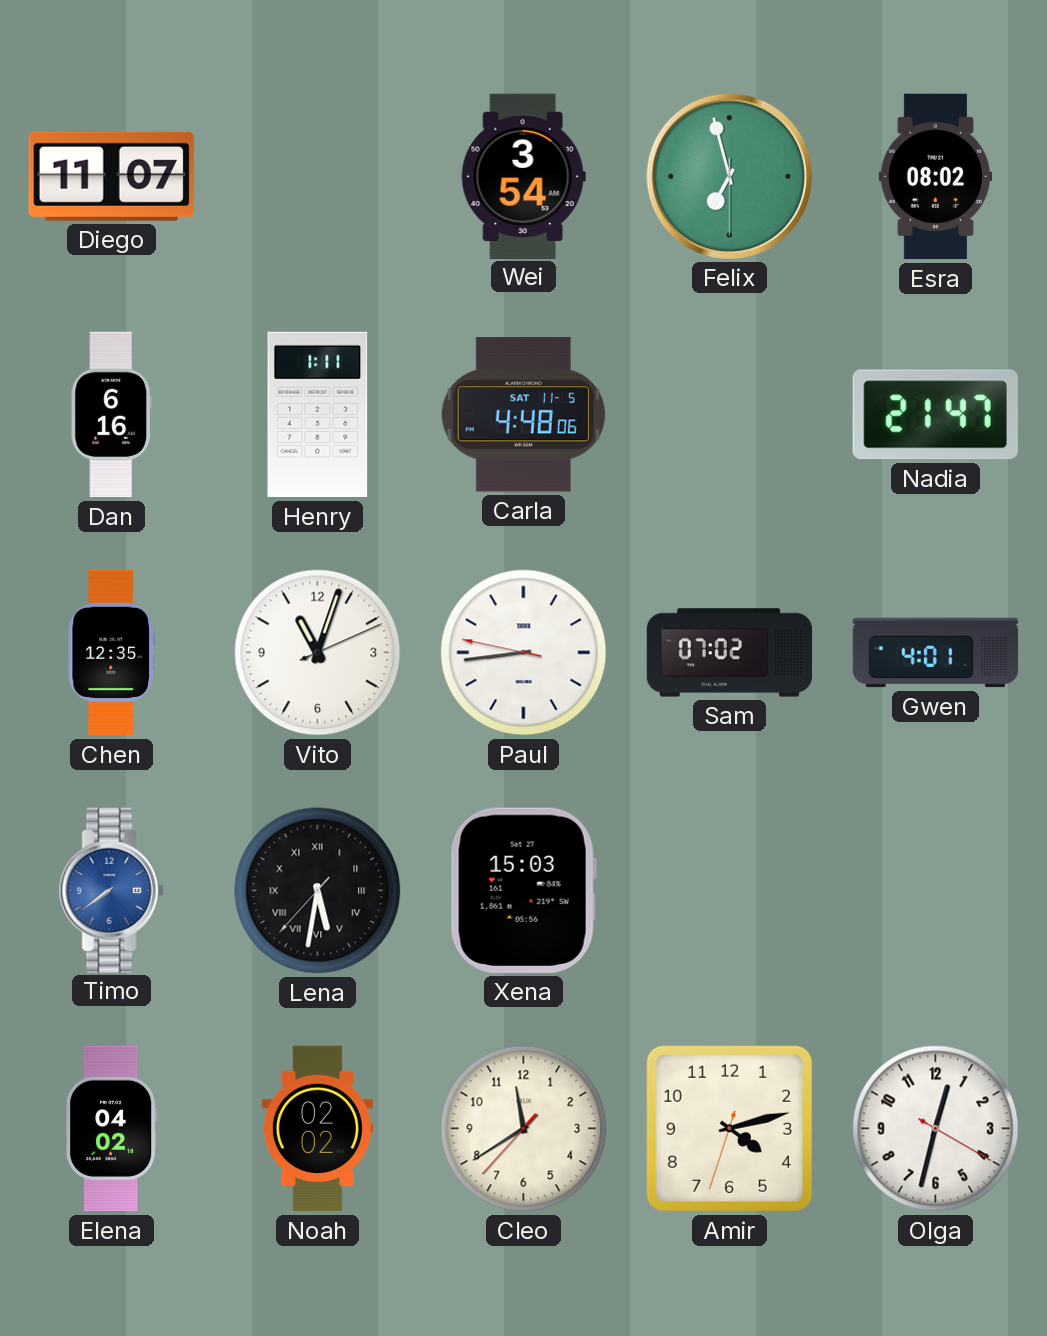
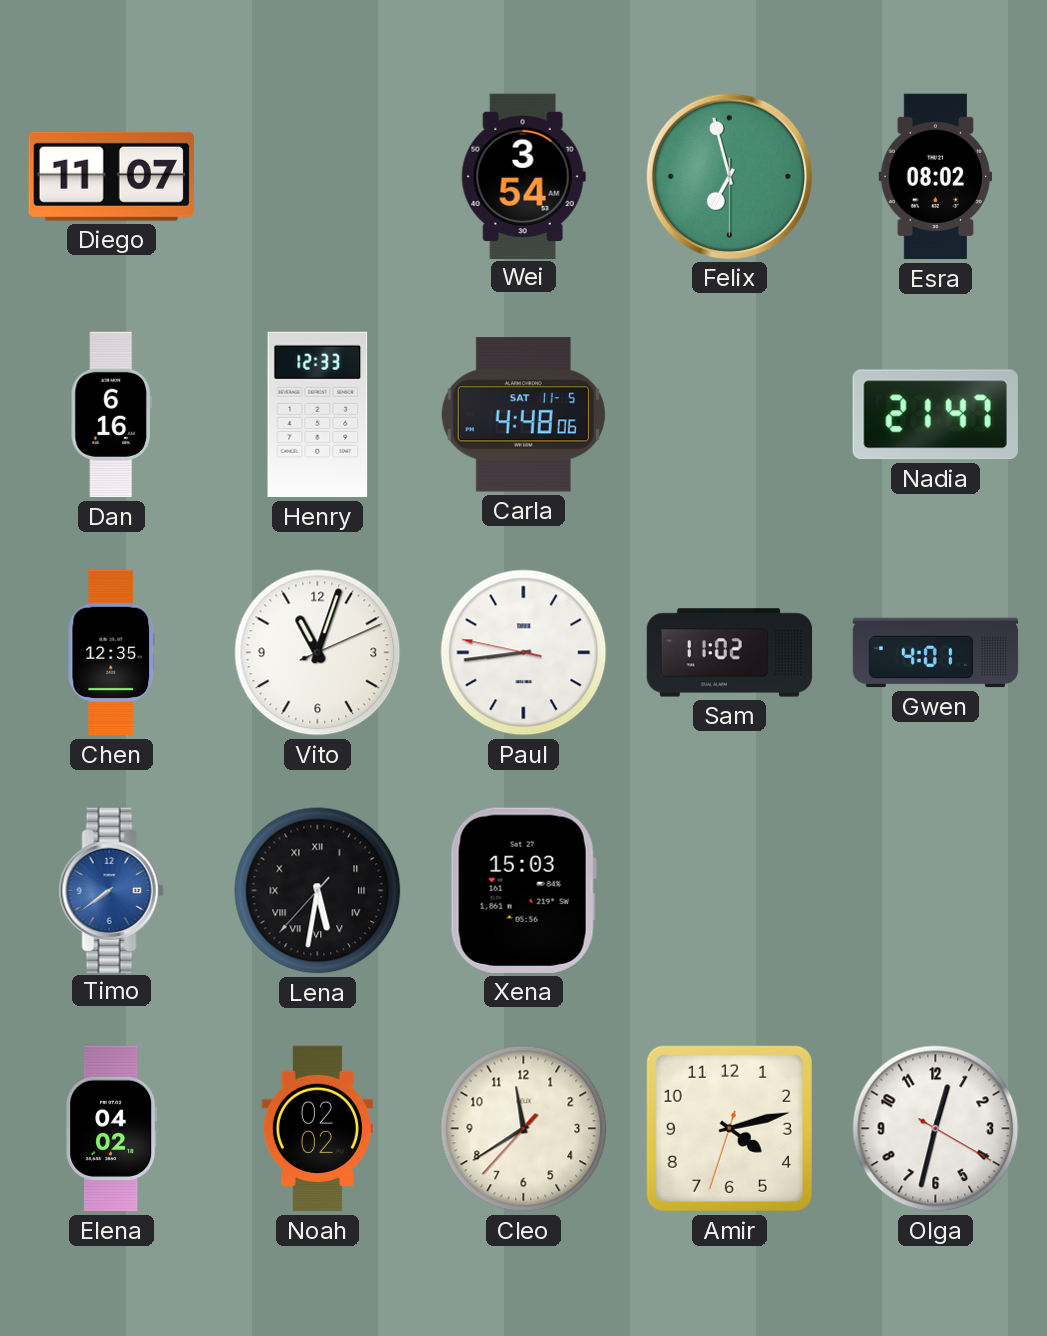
Henry: 1:11 -> 12:33 (318, 415)
Sam: 07:02 -> 11:02 (730, 653)
